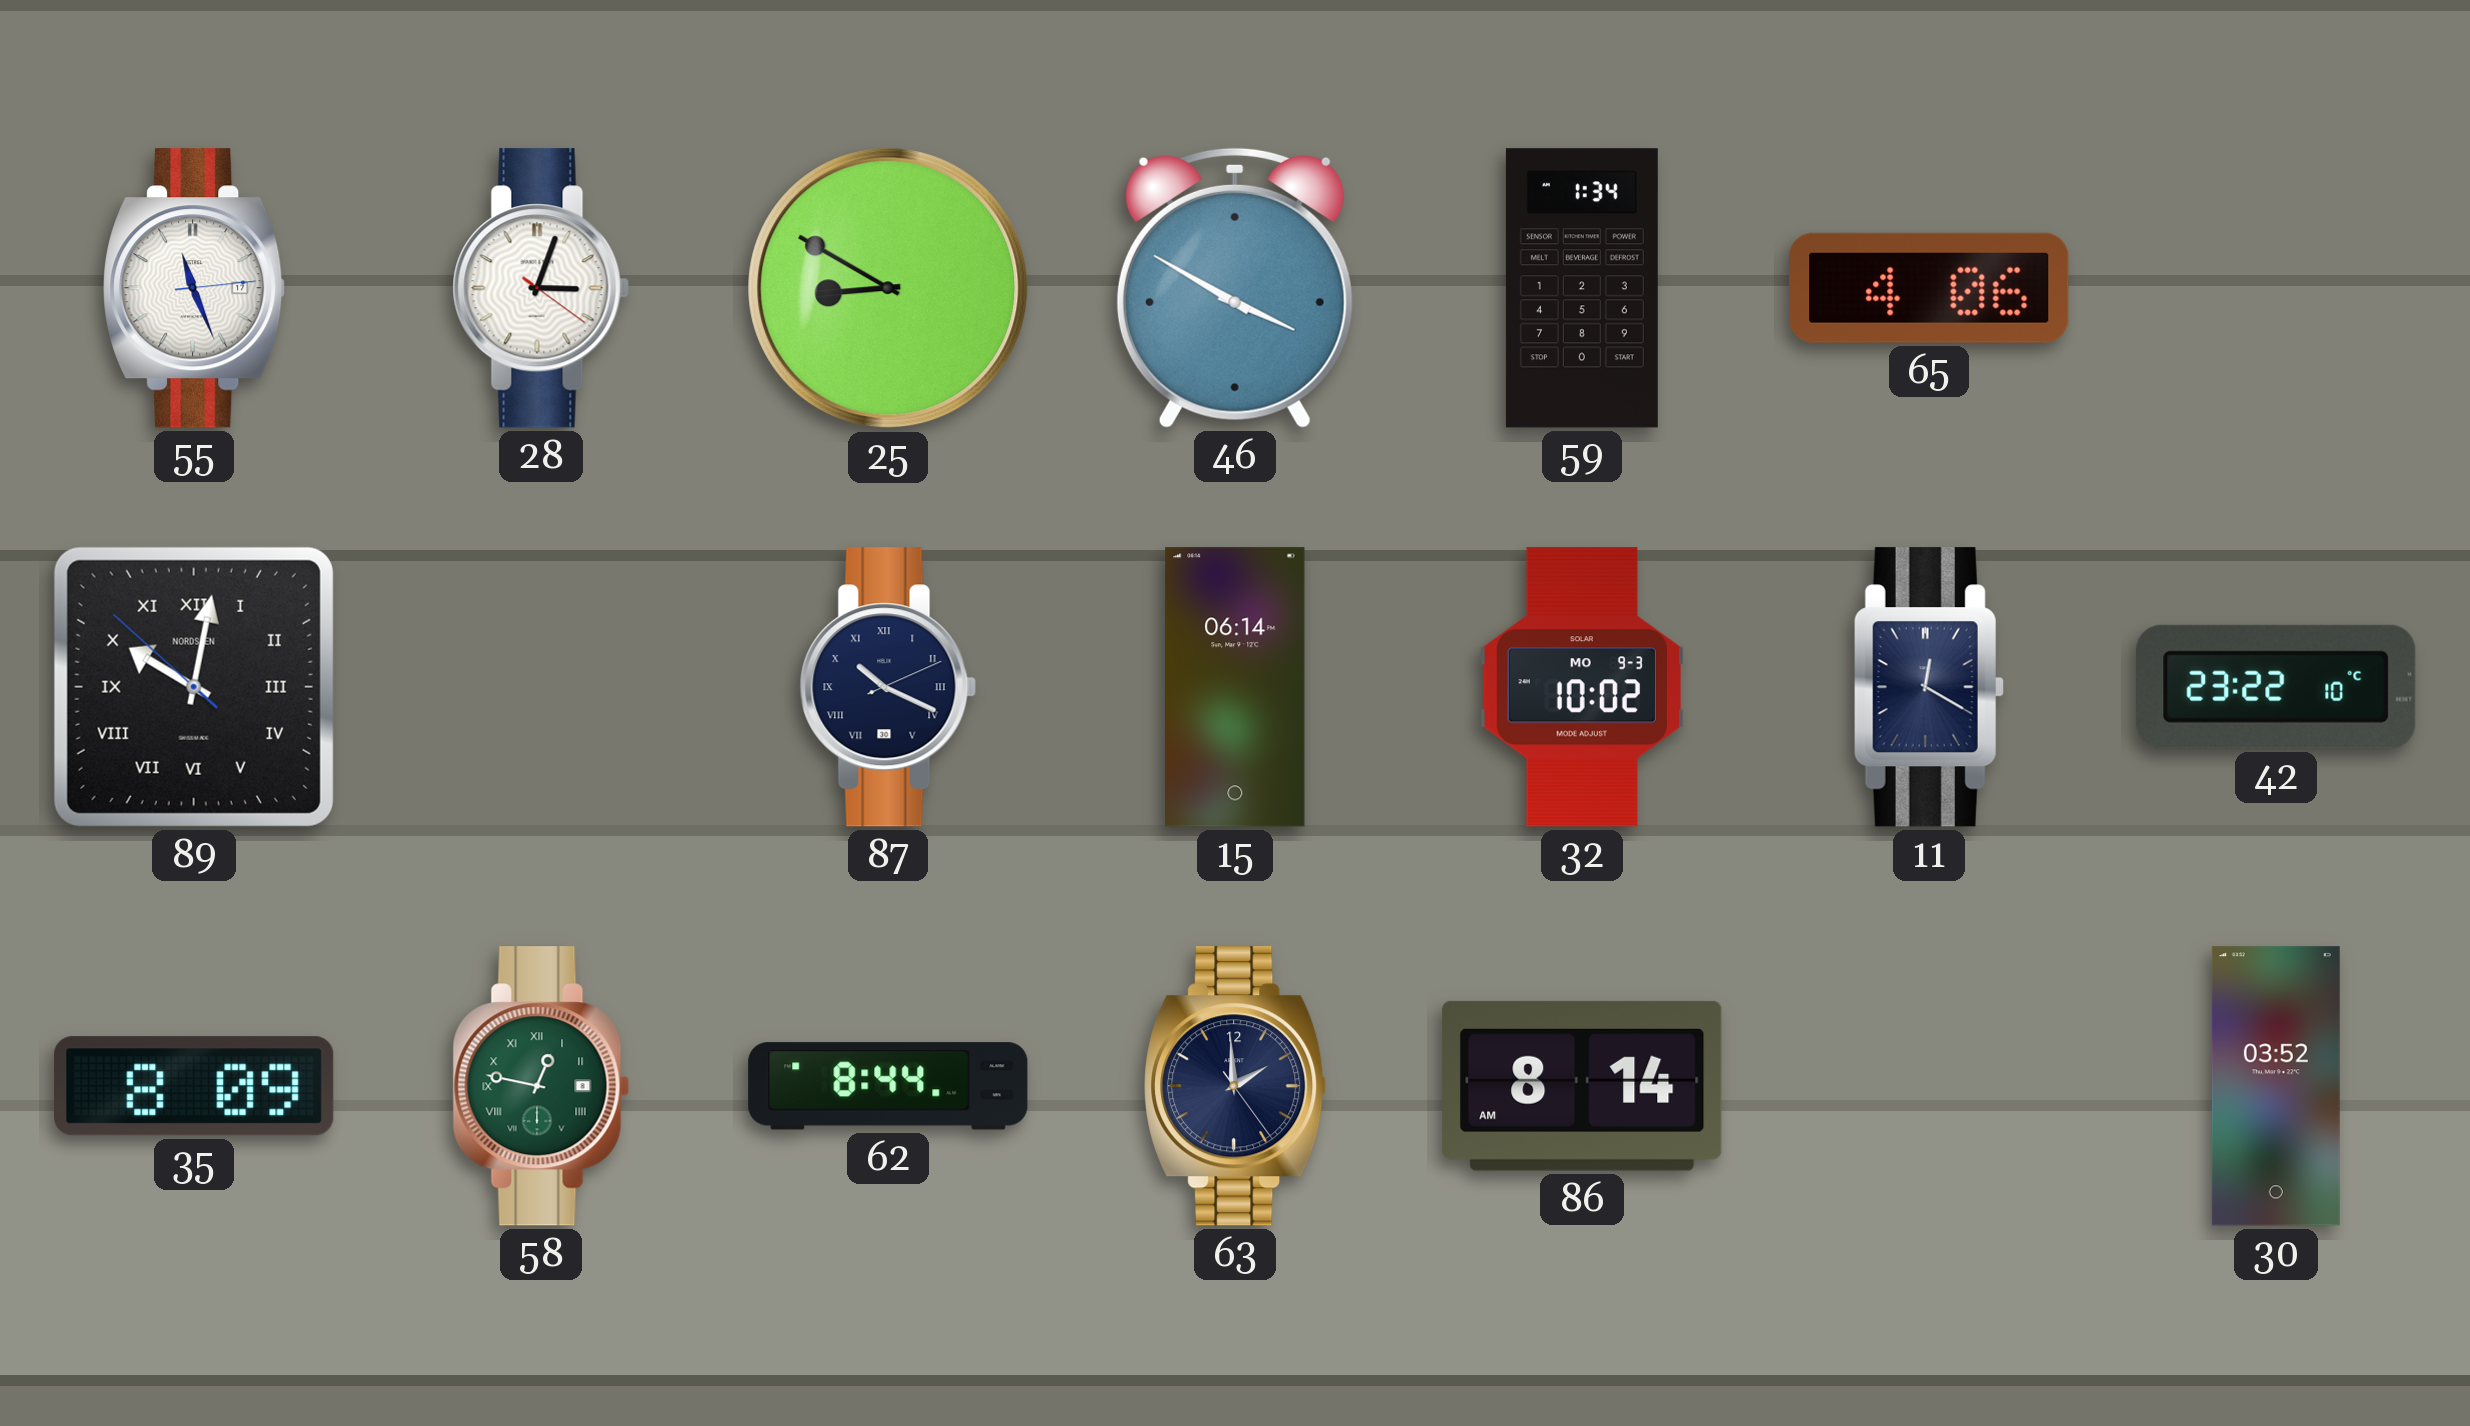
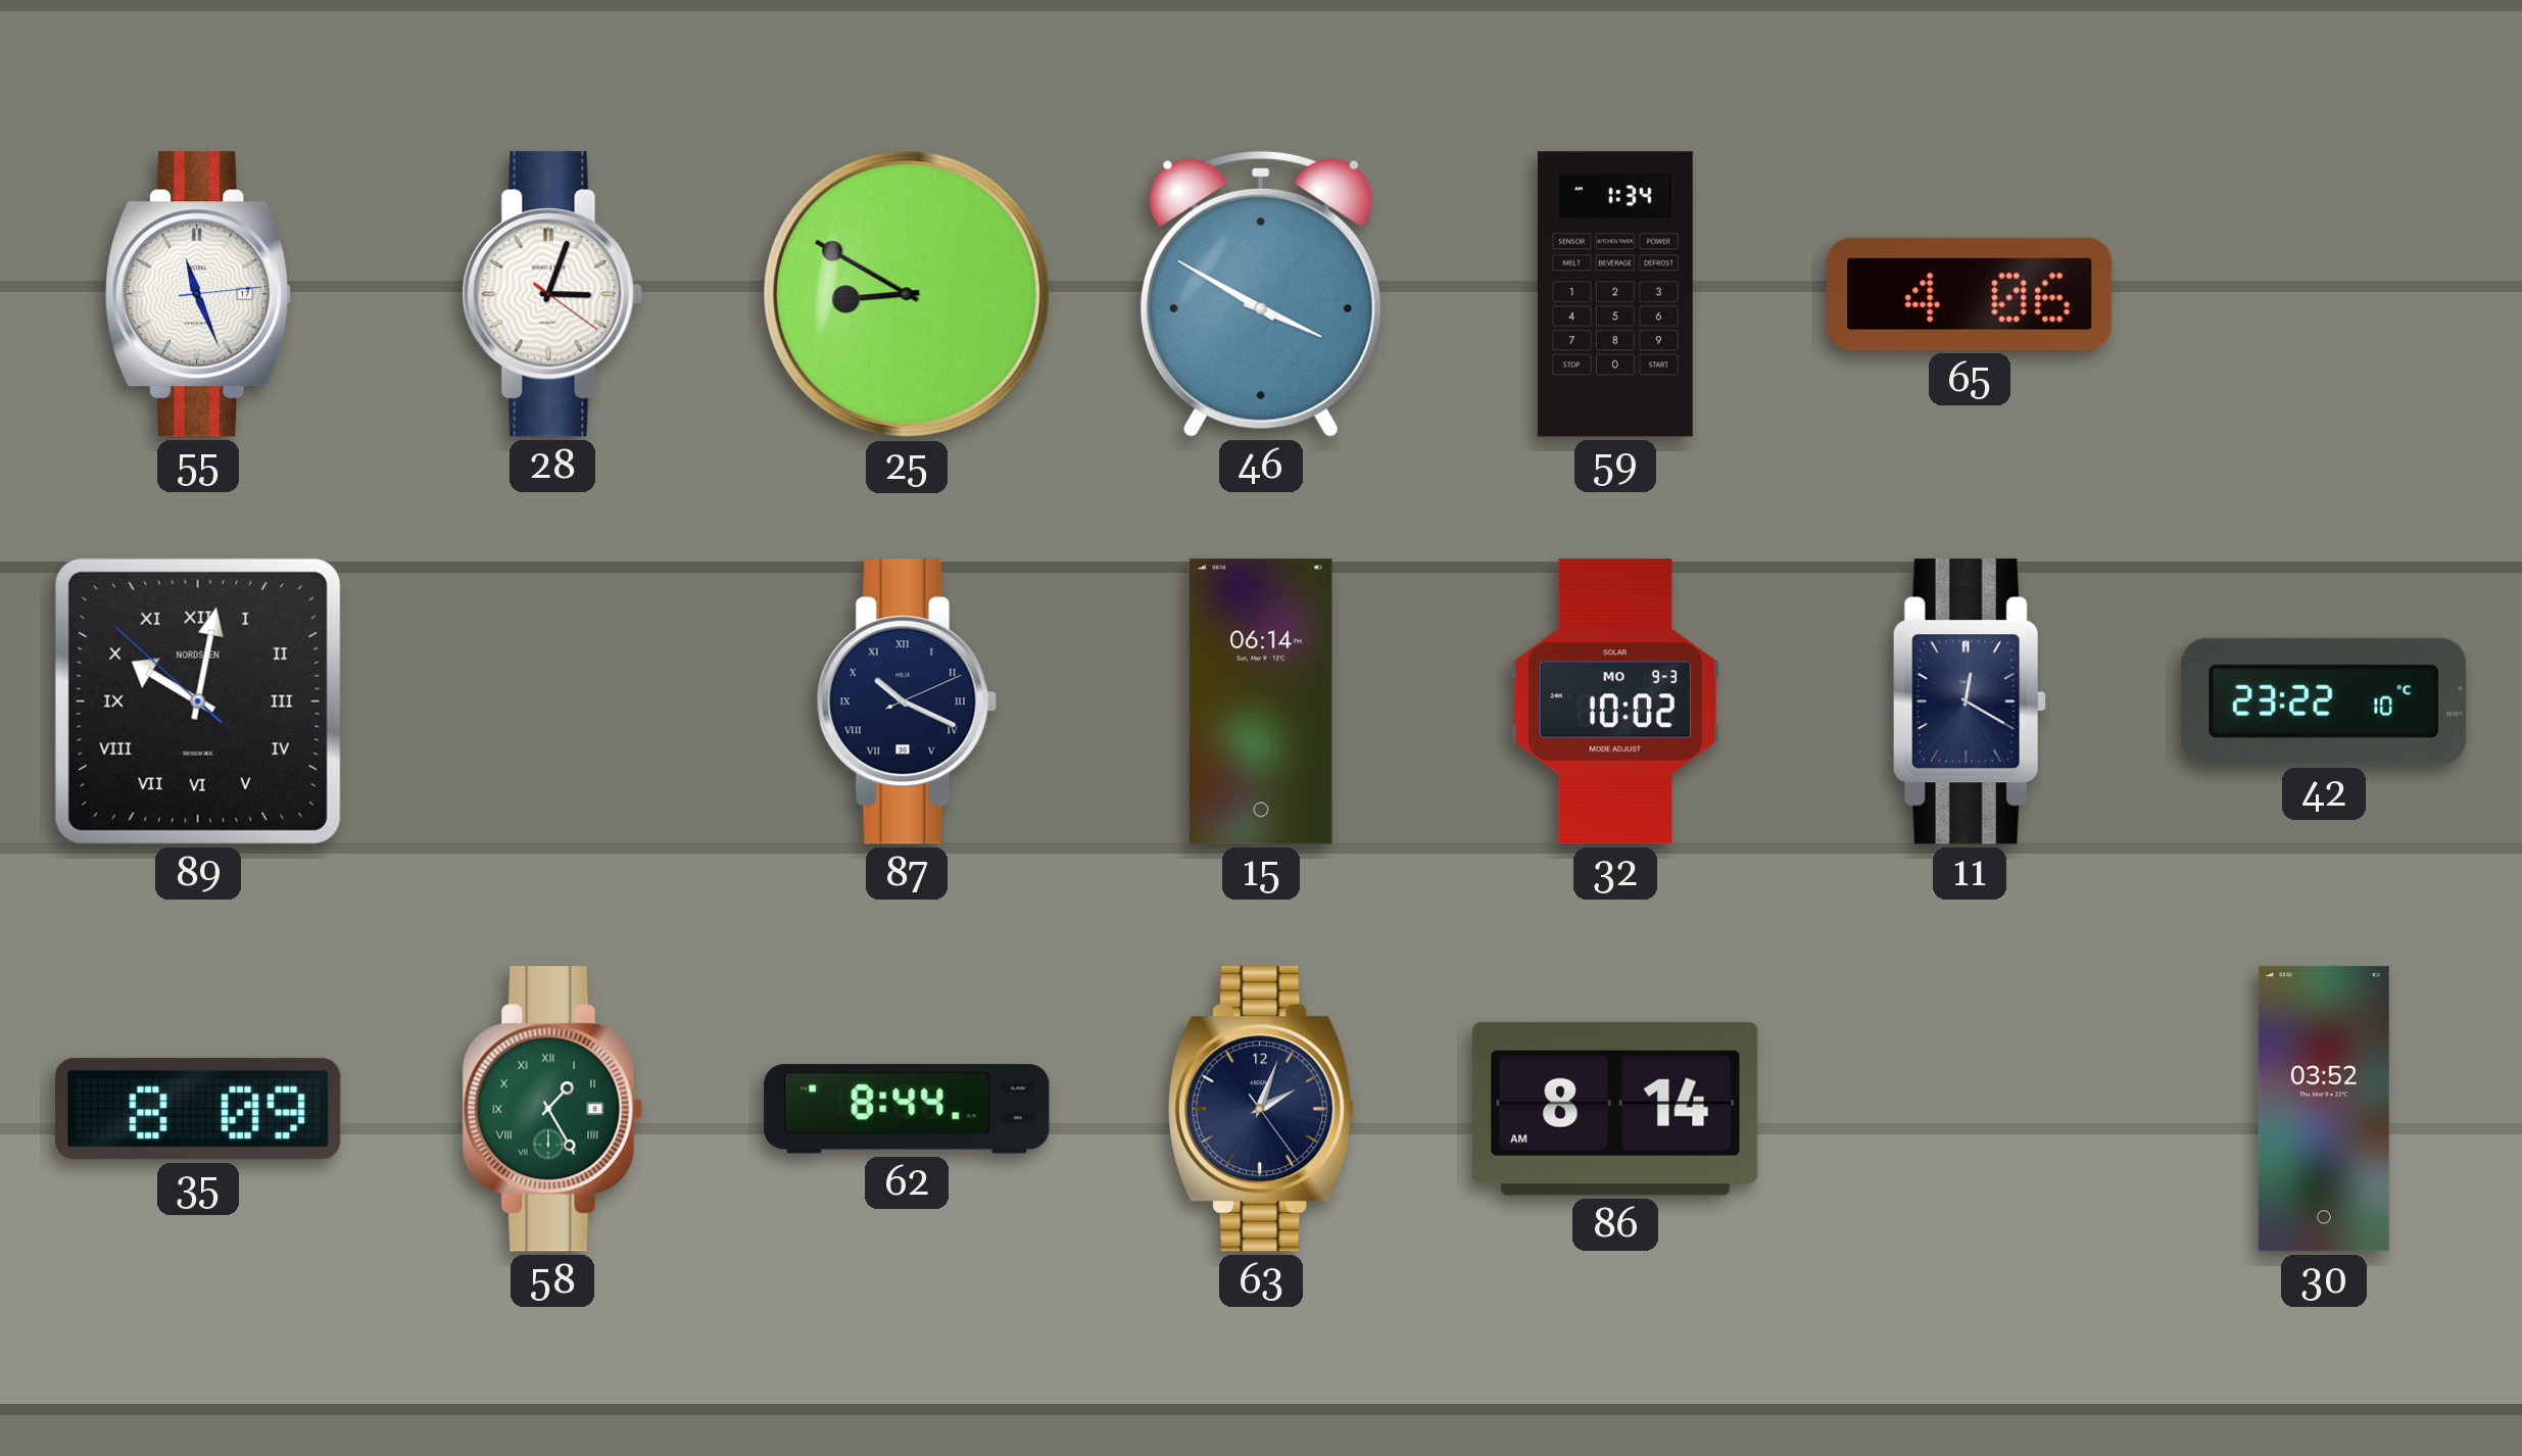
58: 12:47 -> 1:25 (552, 1109)
63: 1:59 -> 2:03 (1262, 1109)
